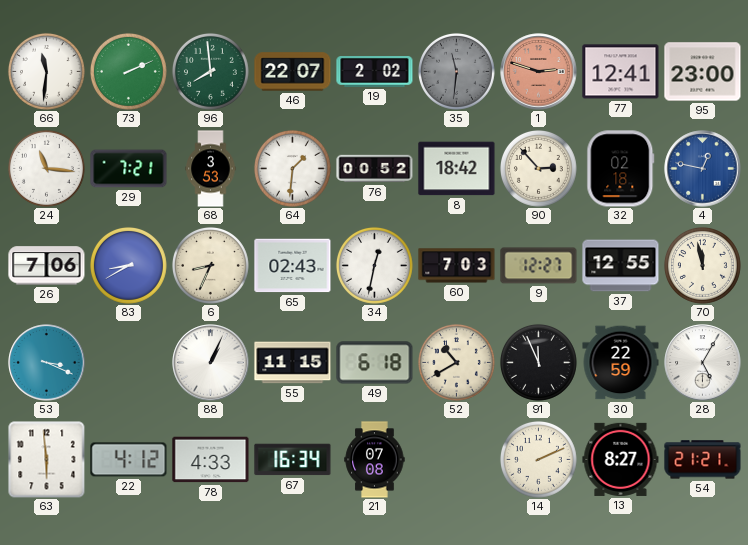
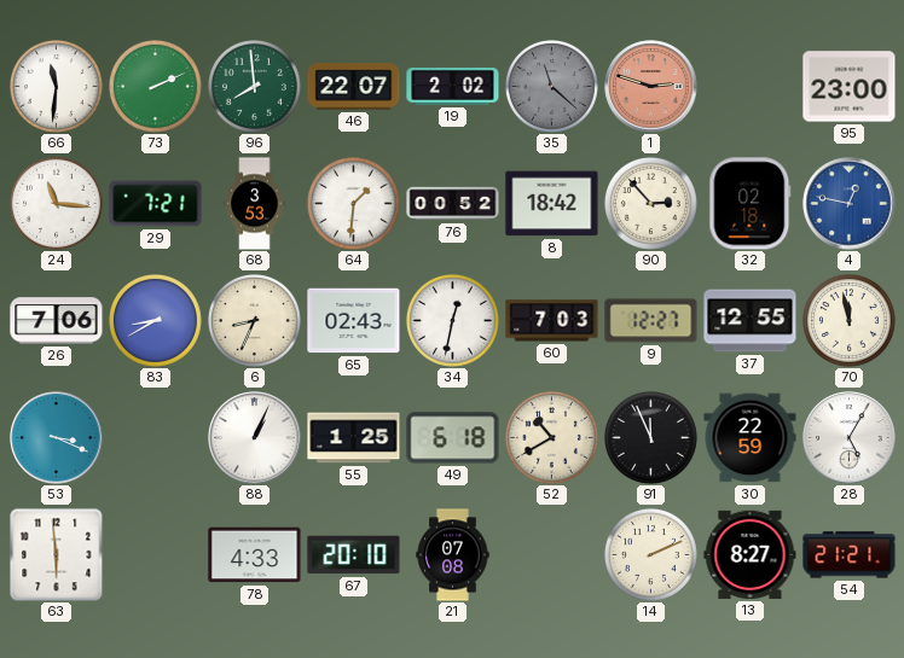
35: 11:31 -> 11:22 (551, 86)
77: 12:41 -> none (621, 72)
55: 11:15 -> 1:25 (354, 438)
22: 4:12 -> none (129, 460)
67: 16:34 -> 20:10 (354, 555)
